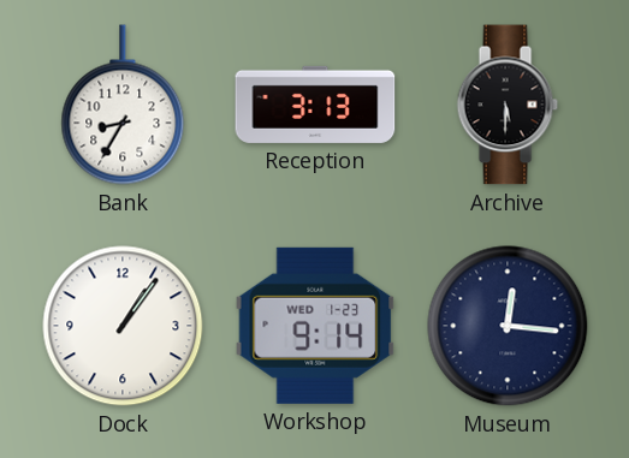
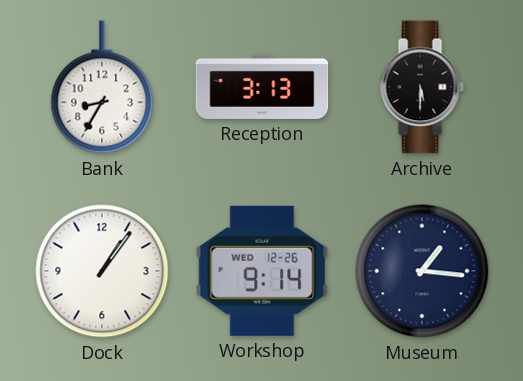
Workshop date: WED 1-23 -> WED 12-26 (262, 271)
Museum: 12:16 -> 1:16 (422, 271)
